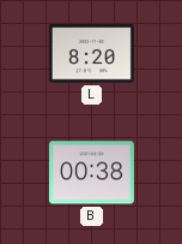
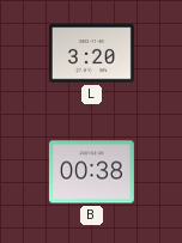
L: 8:20 -> 3:20 (91, 54)
